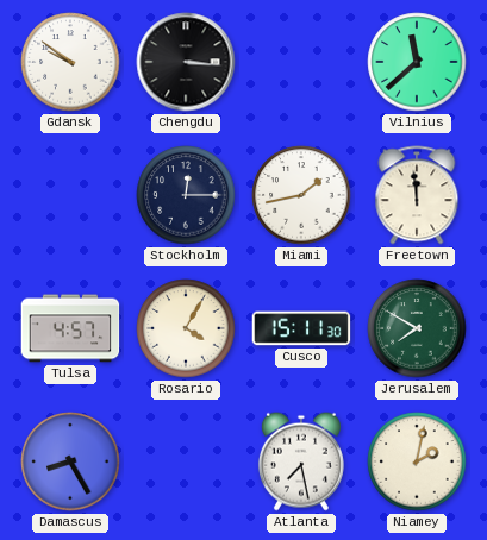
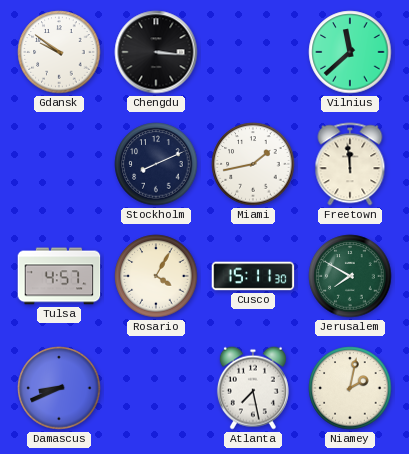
Stockholm: 12:15 -> 8:11 (156, 164)
Damascus: 8:25 -> 8:41 (59, 388)
